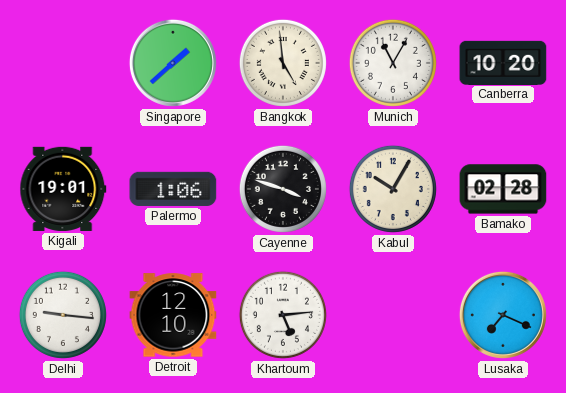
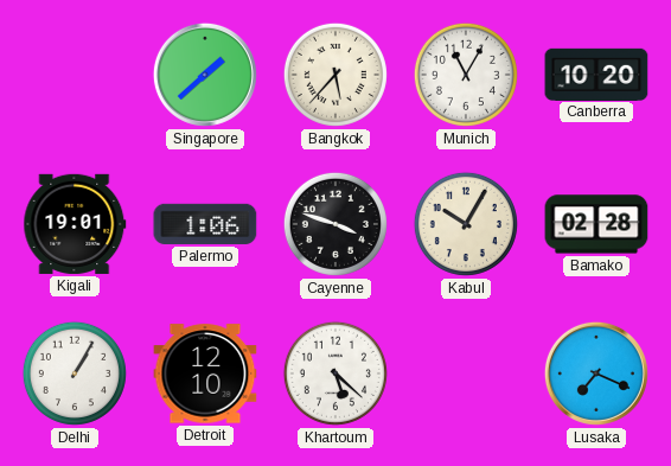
Bangkok: 4:59 -> 5:37 (335, 75)
Delhi: 9:16 -> 1:05 (75, 374)
Khartoum: 5:14 -> 5:22 (335, 374)
